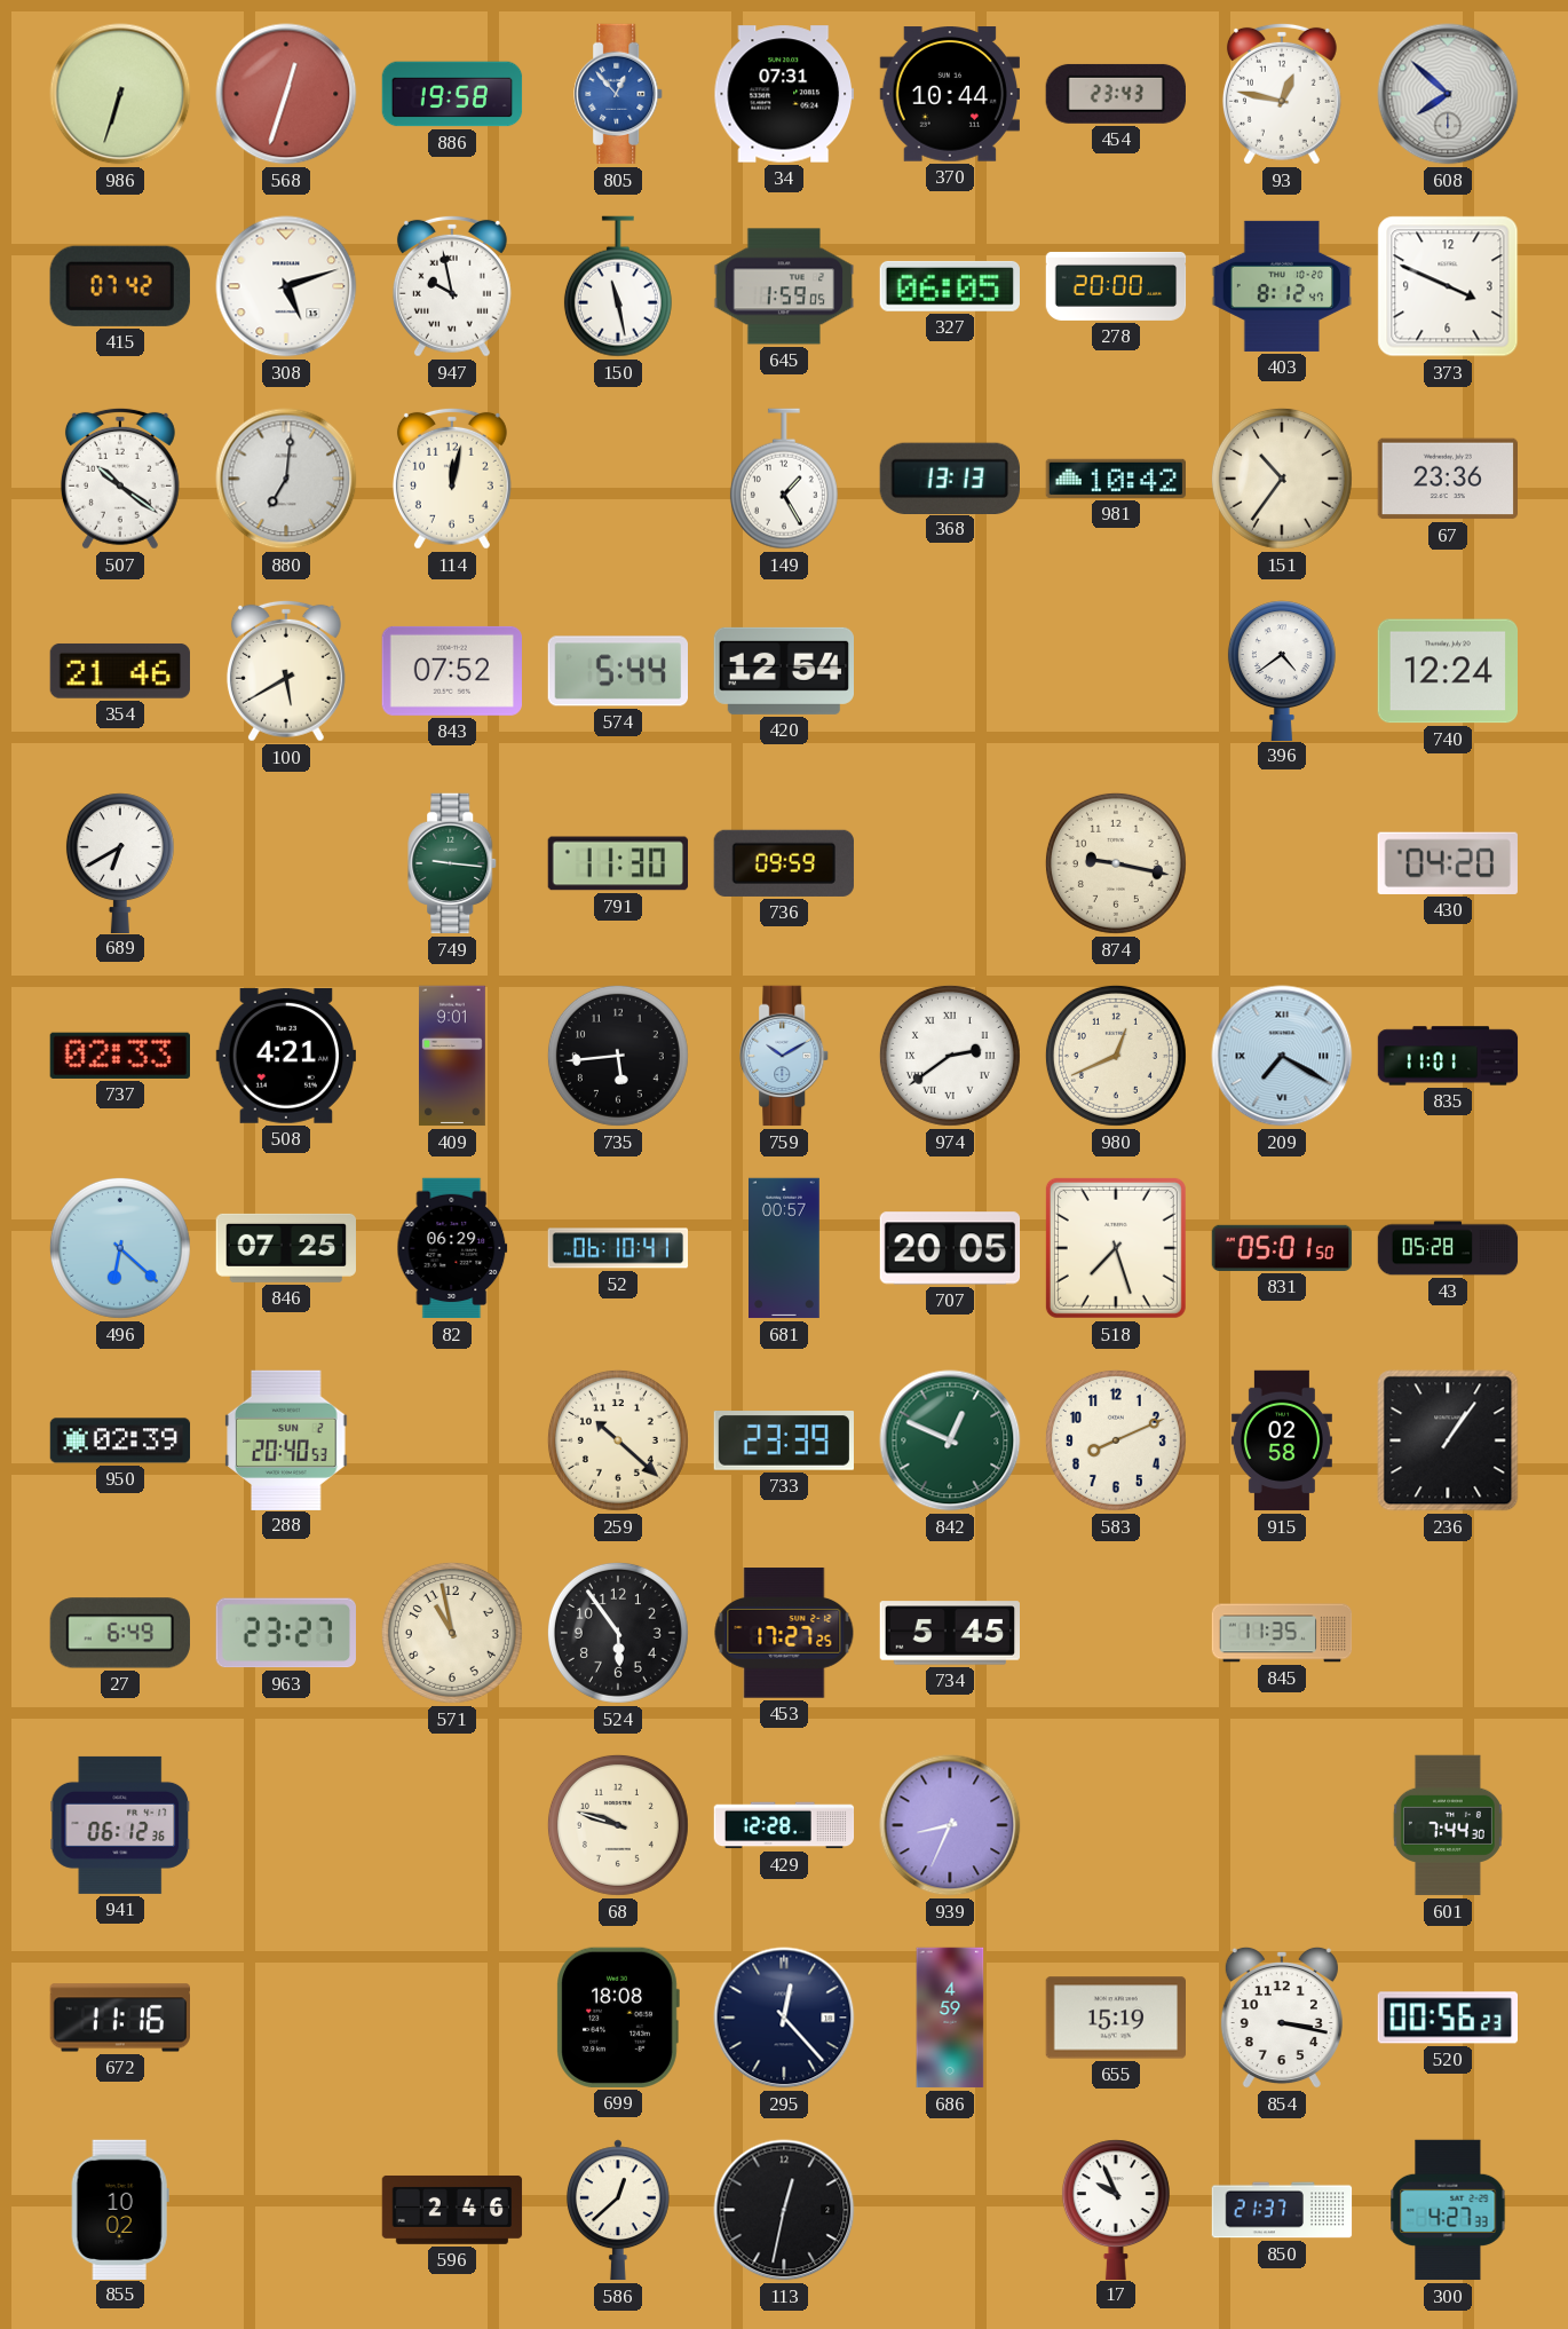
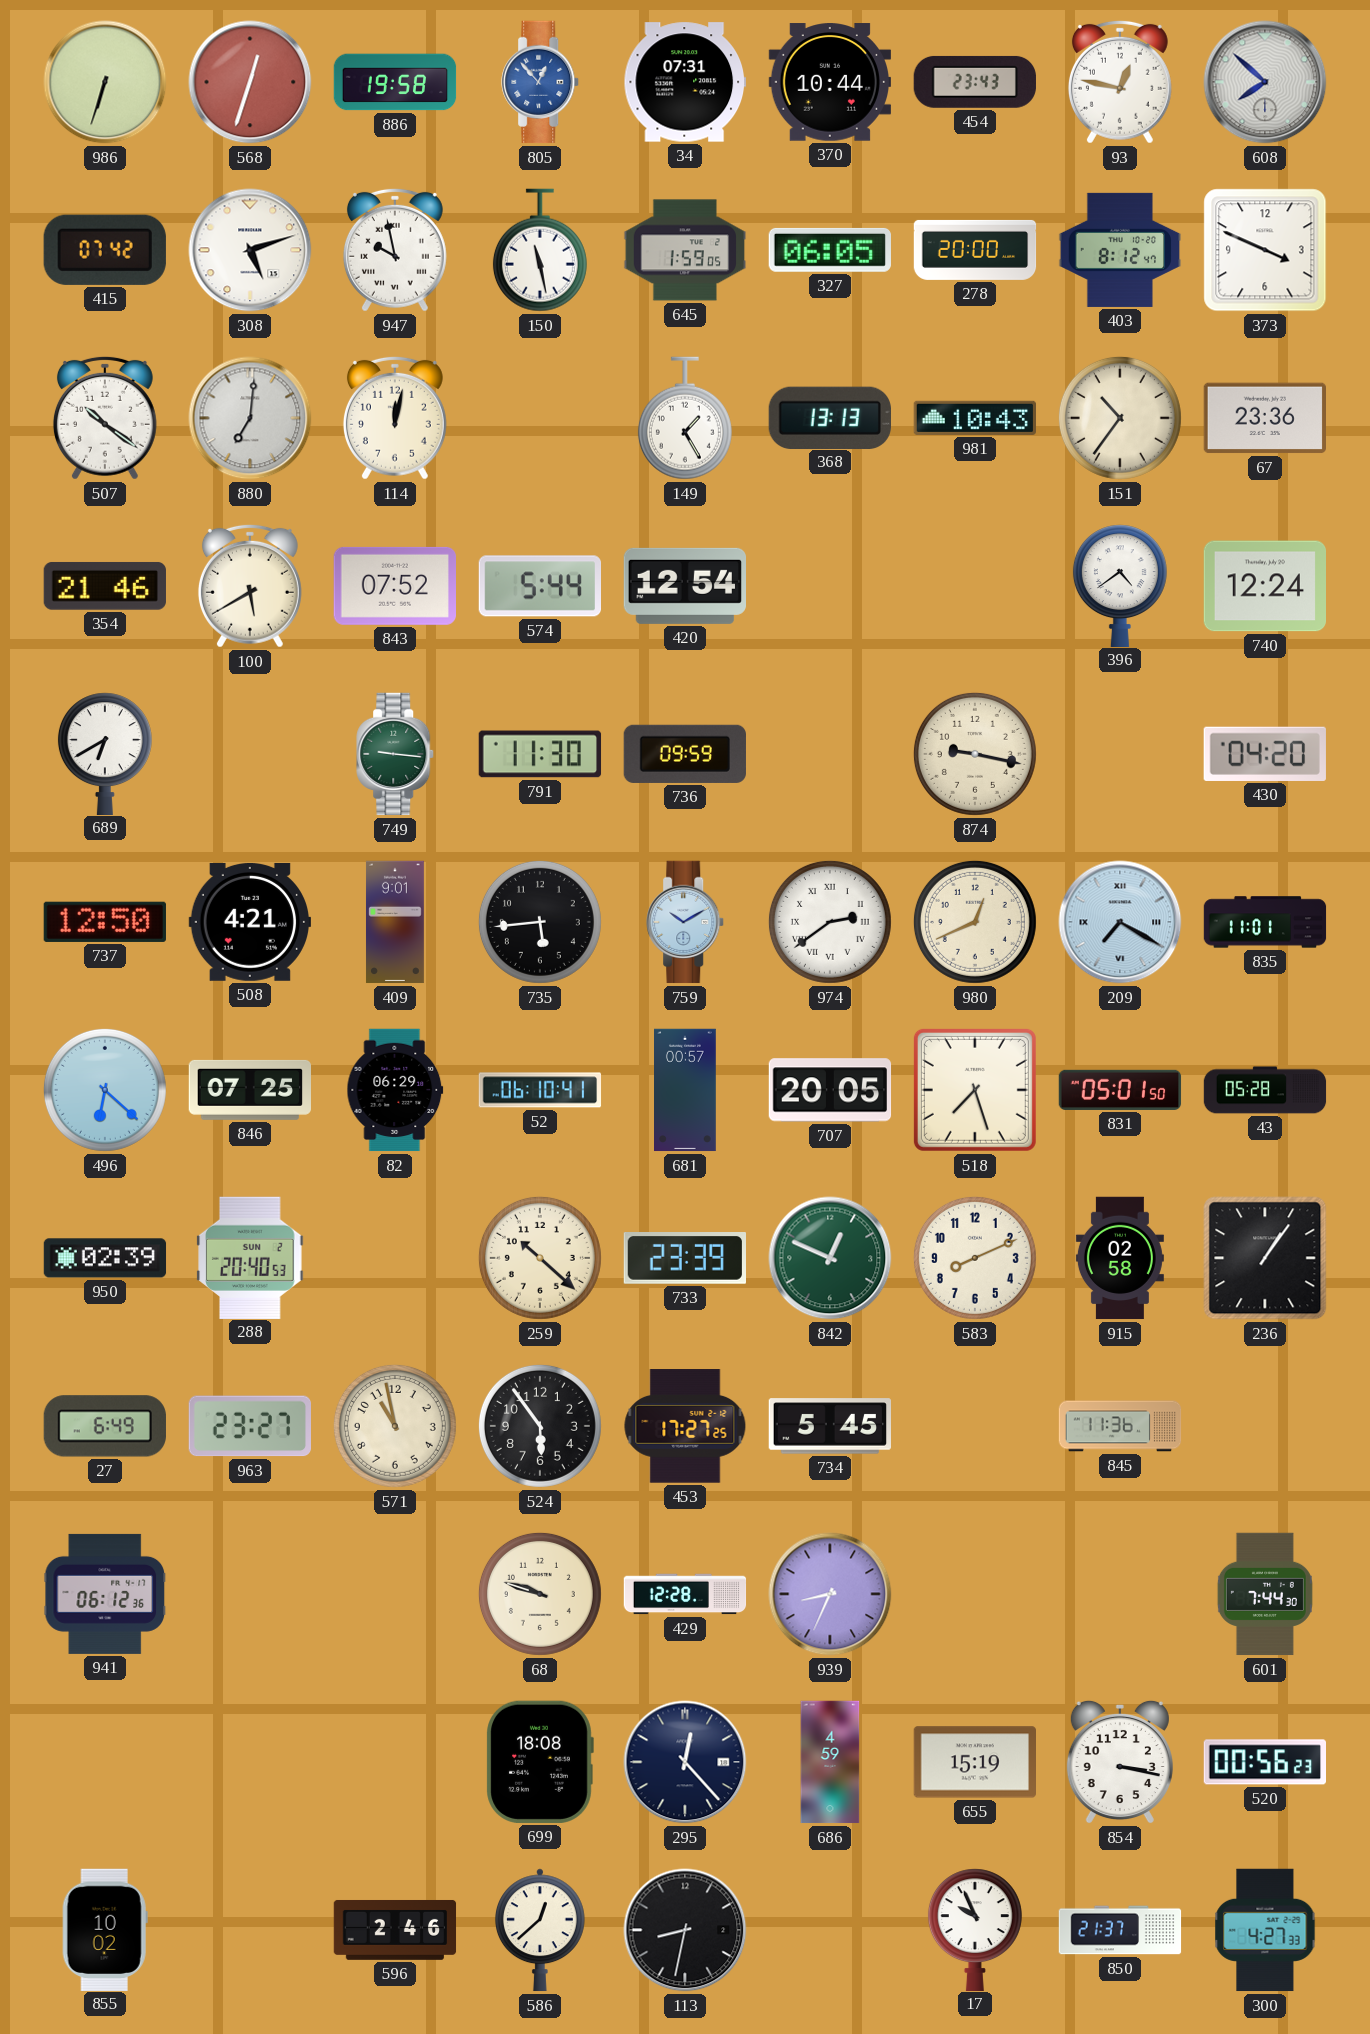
981: 10:42 -> 10:43 (974, 418)
737: 02:33 -> 12:50 (105, 922)
845: 11:35 -> 11:36 (1120, 1426)
672: 11:16 -> none (119, 2018)
113: 12:32 -> 8:32 (685, 1930)
